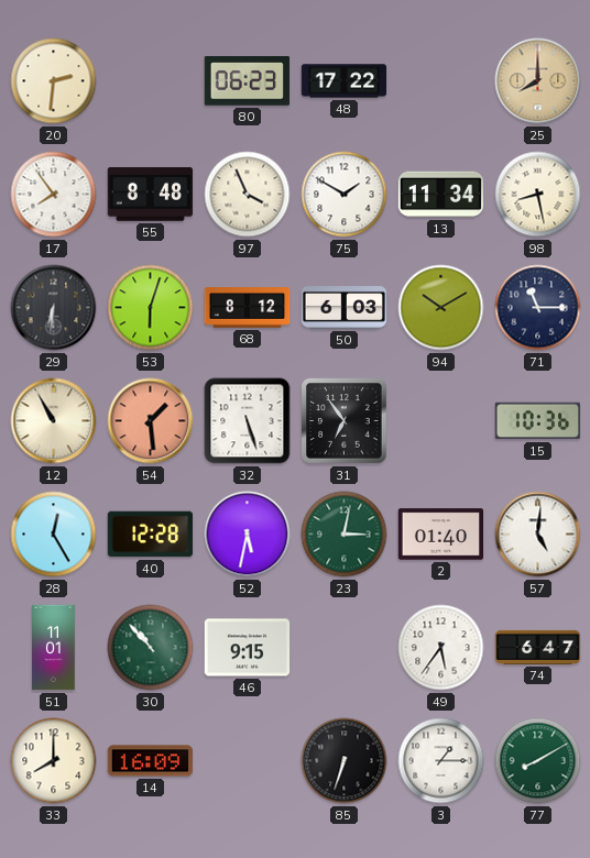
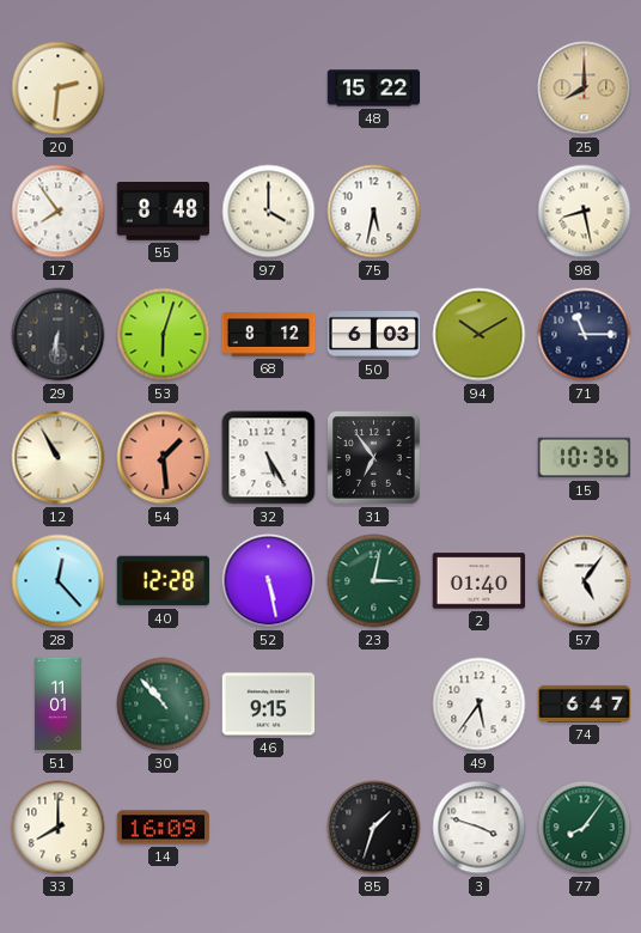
80: 06:23 -> none (247, 81)
48: 17:22 -> 15:22 (374, 89)
97: 3:56 -> 4:00 (269, 212)
75: 1:50 -> 5:32 (374, 212)
13: 11:34 -> none (441, 195)
32: 5:27 -> 5:25 (269, 458)
28: 12:25 -> 12:23 (59, 581)
52: 5:32 -> 5:28 (269, 581)
57: 5:01 -> 5:06 (585, 581)
85: 6:33 -> 1:33 (374, 828)
3: 1:15 -> 3:48 (480, 828)
77: 8:10 -> 8:06 (585, 828)
